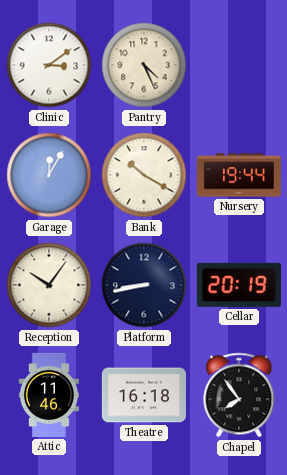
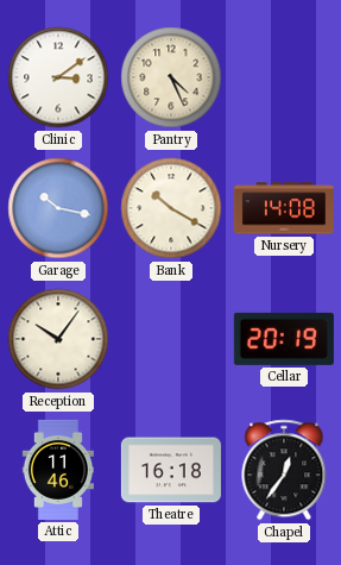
Garage: 12:05 -> 10:17 (58, 208)
Nursery: 19:44 -> 14:08 (284, 208)
Platform: 8:43 -> none (144, 285)
Chapel: 7:54 -> 12:36 (284, 470)
